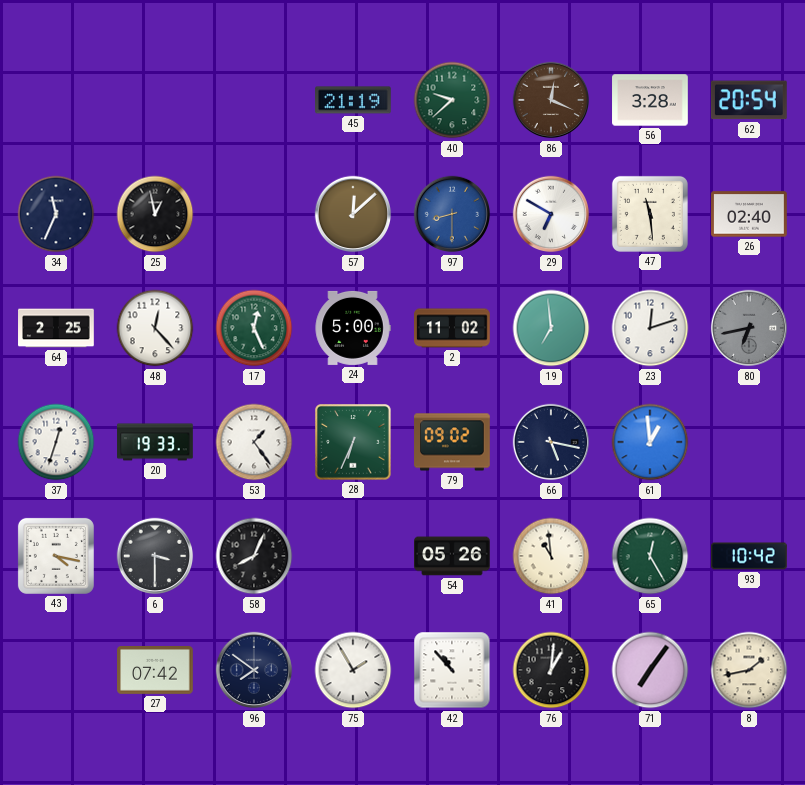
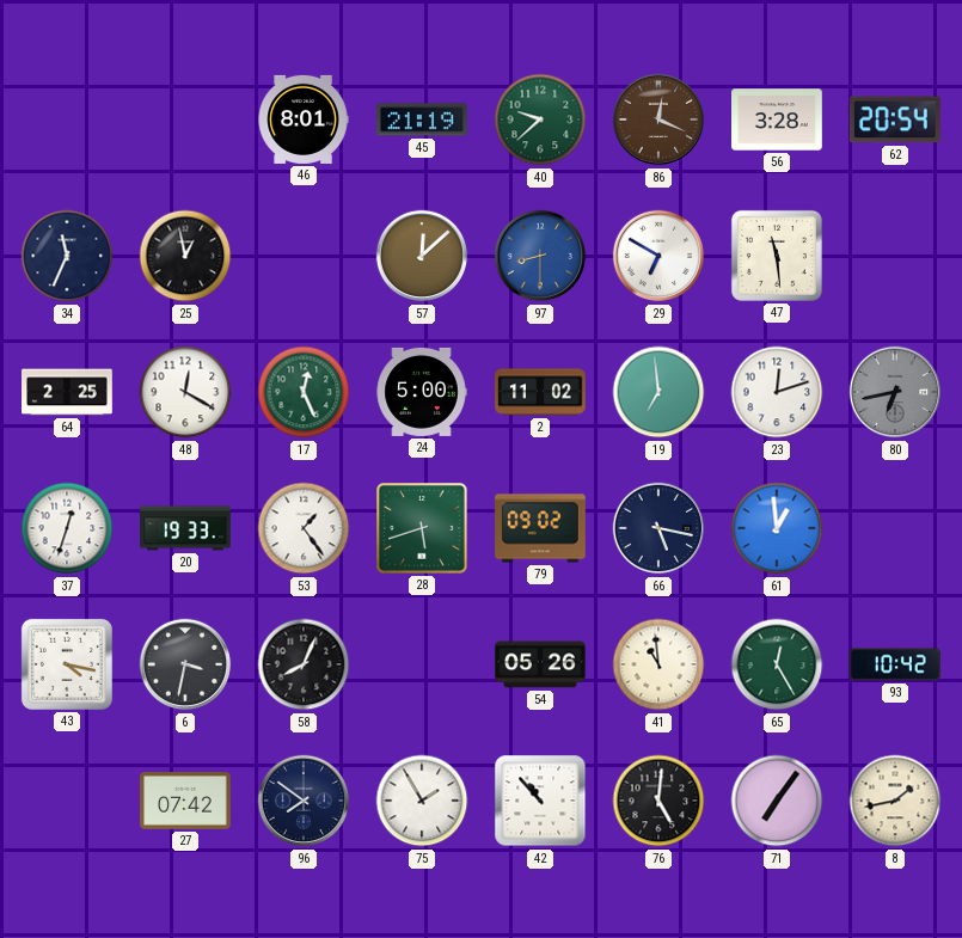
46: none -> 8:01 (304, 119)
26: 02:40 -> none (749, 214)
48: 12:23 -> 12:20 (185, 392)
28: 6:34 -> 5:42 (423, 529)
6: 3:30 -> 3:32 (185, 664)
76: 1:01 -> 5:01 (658, 801)
